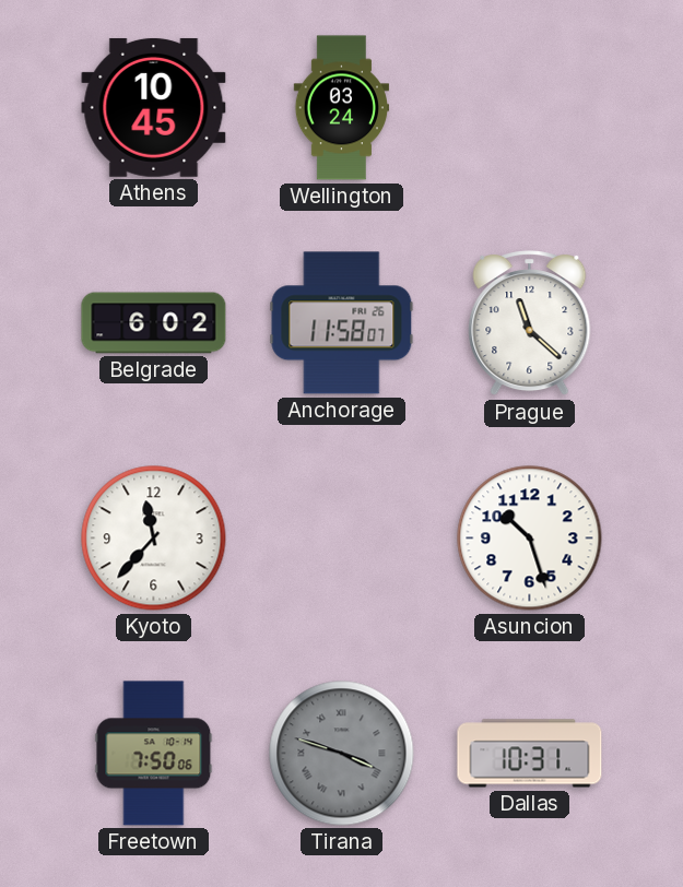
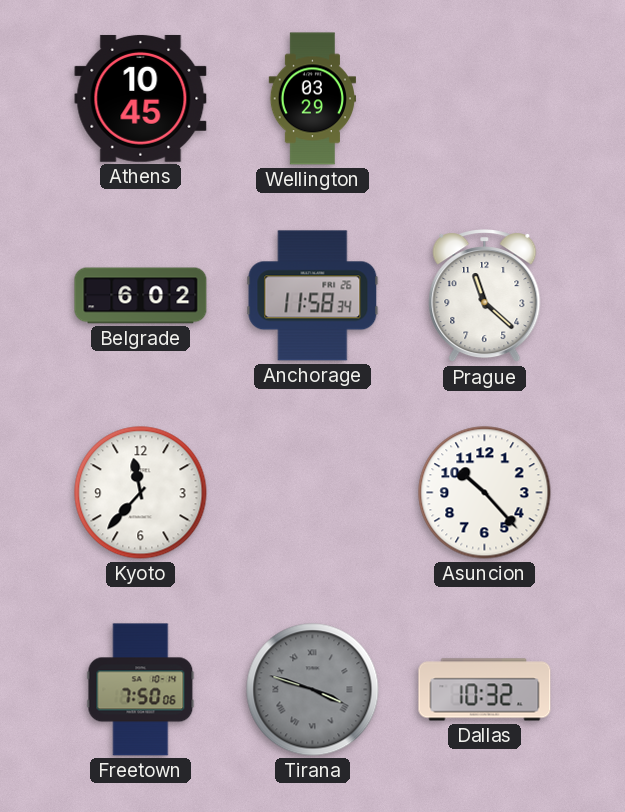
Wellington: 03:24 -> 03:29 (312, 99)
Anchorage: 11:58:07 -> 11:58:34 (313, 296)
Asuncion: 10:27 -> 10:23 (485, 493)
Dallas: 10:31 -> 10:32 (485, 690)
